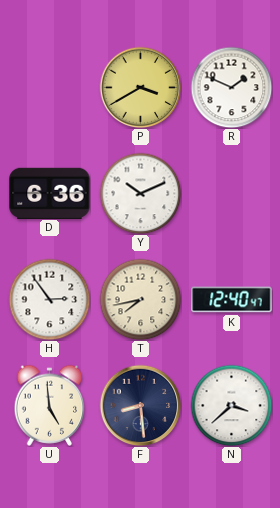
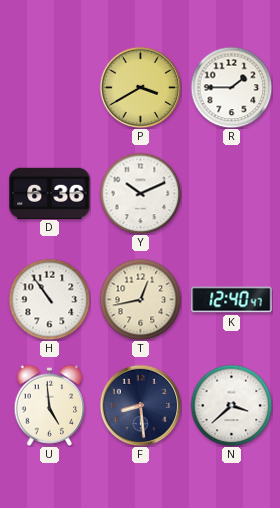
R: 1:49 -> 1:45 (231, 87)
H: 2:54 -> 10:54 (49, 299)
T: 7:43 -> 12:43 (140, 299)
